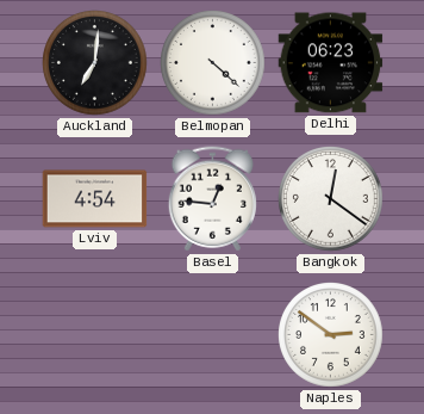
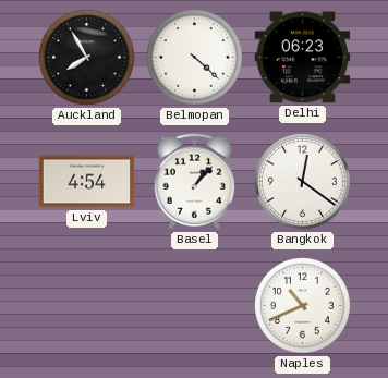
Auckland: 7:01 -> 7:55 (87, 58)
Basel: 12:46 -> 1:07 (194, 182)
Naples: 2:51 -> 10:41 (303, 306)
